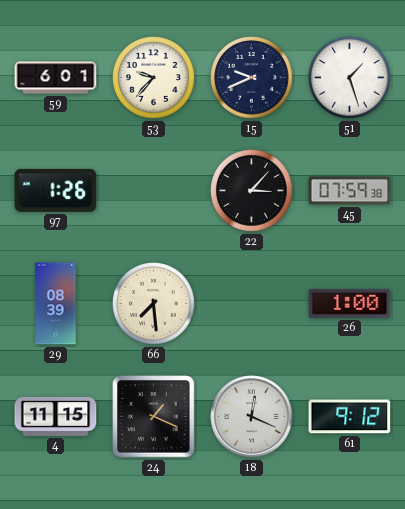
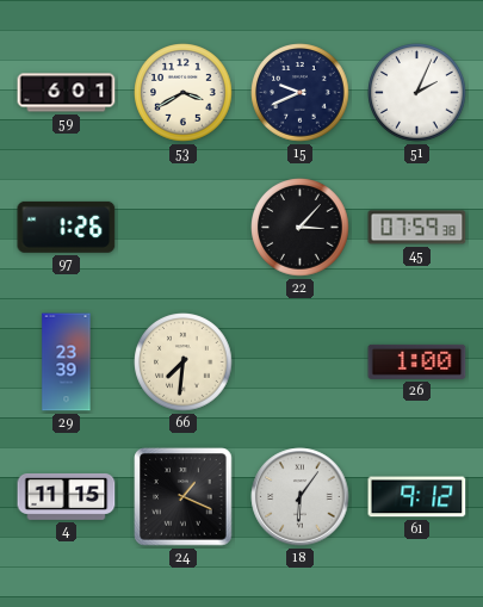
53: 9:37 -> 3:40 (184, 93)
51: 1:27 -> 2:04 (417, 93)
29: 08:39 -> 23:39 (67, 363)
66: 7:29 -> 7:31 (184, 363)
18: 12:19 -> 6:06 (301, 497)
